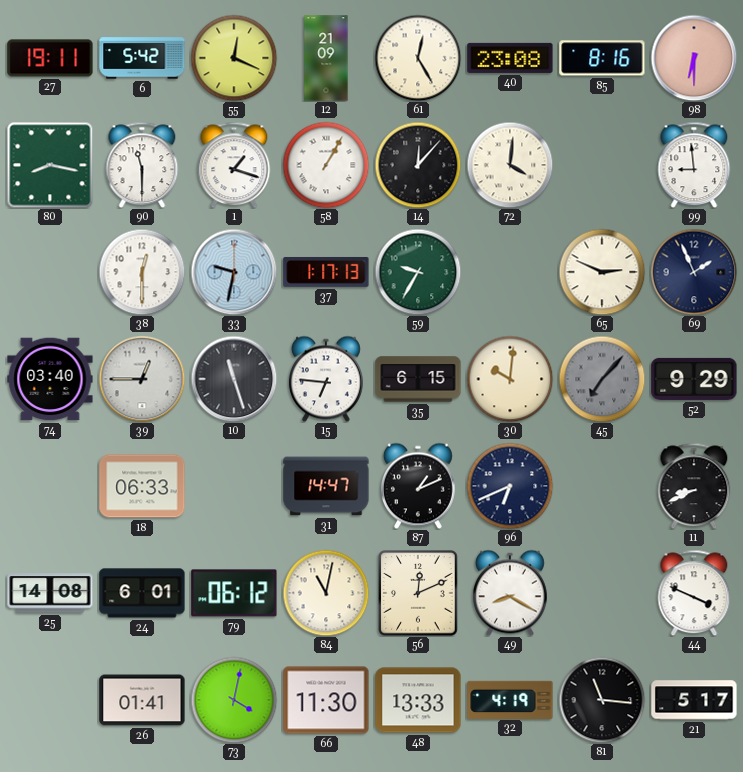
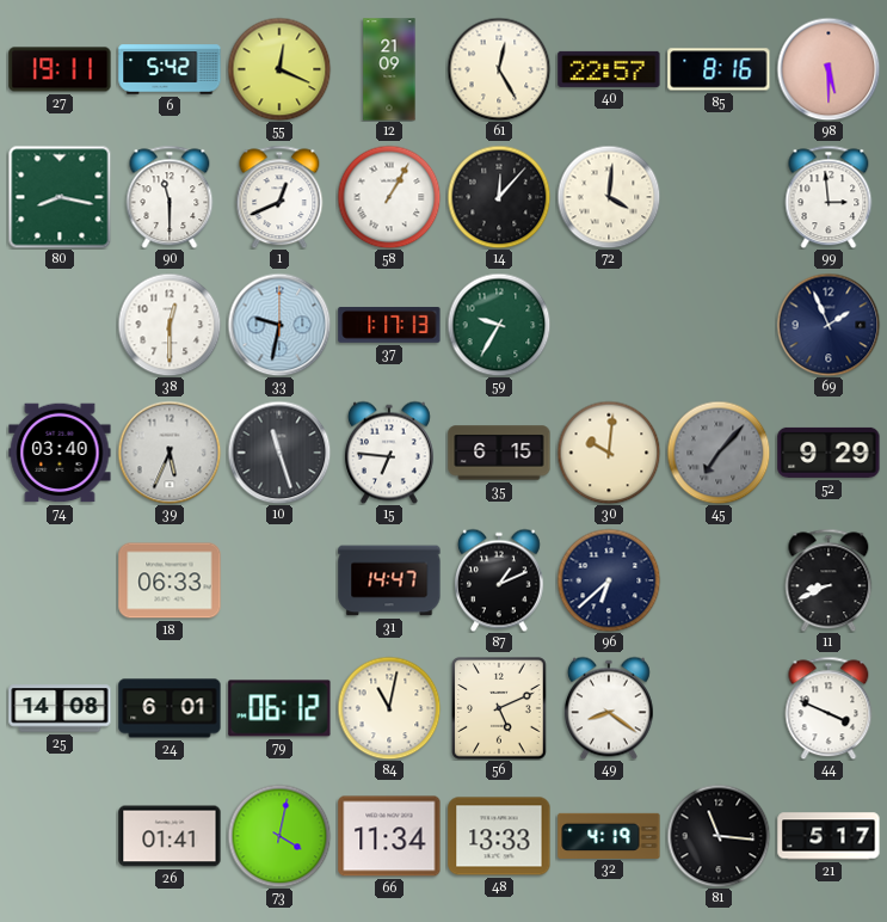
40: 23:08 -> 22:57 (609, 69)
98: 6:30 -> 5:30 (829, 69)
1: 1:18 -> 12:41 (279, 197)
99: 8:59 -> 2:59 (829, 197)
65: 2:49 -> none (602, 272)
39: 12:45 -> 5:34 (170, 453)
96: 6:41 -> 6:38 (609, 580)
56: 12:11 -> 5:11 (499, 708)
49: 8:20 -> 8:21 (609, 708)
66: 11:30 -> 11:34 (389, 836)
